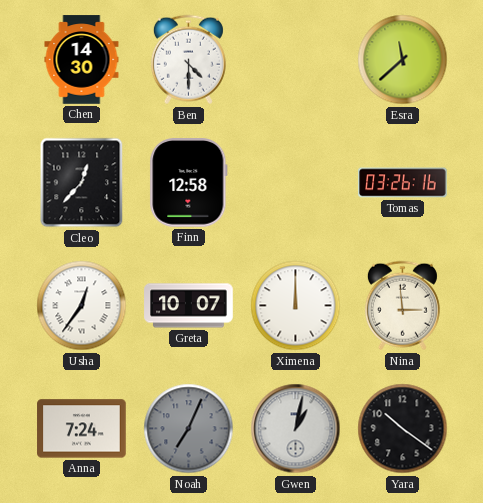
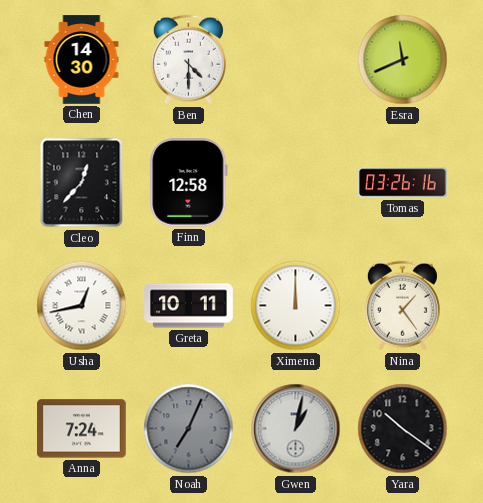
Esra: 11:38 -> 11:41 (403, 60)
Usha: 12:36 -> 12:43 (82, 306)
Greta: 10:07 -> 10:11 (189, 306)
Nina: 2:59 -> 1:24 (402, 306)
